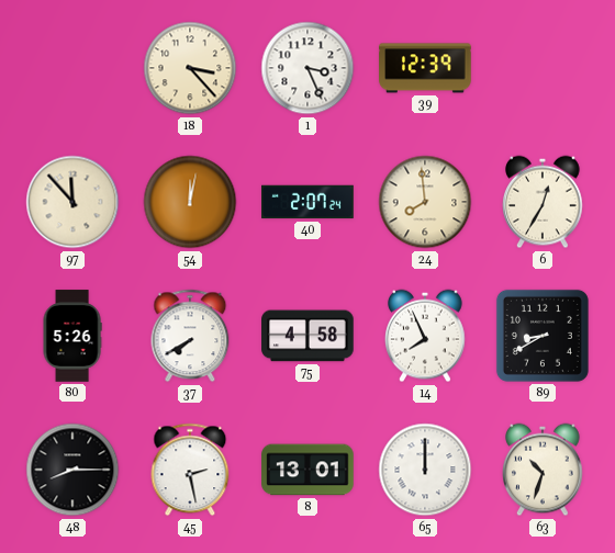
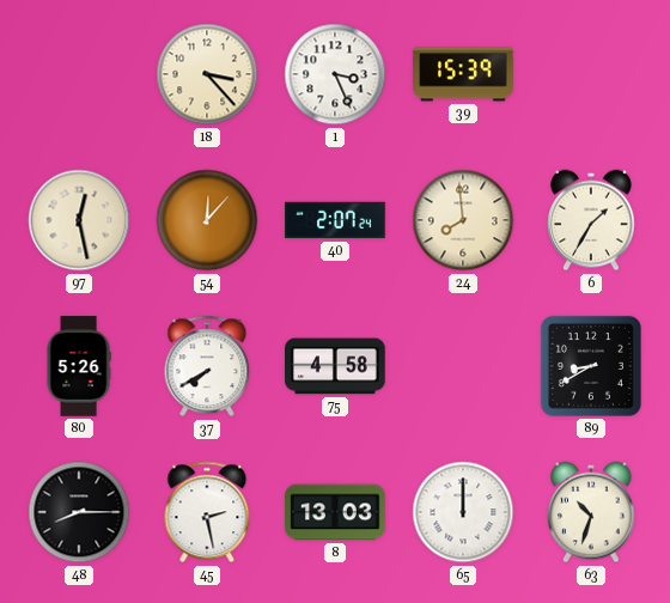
39: 12:39 -> 15:39 (463, 74)
97: 11:53 -> 12:28 (79, 220)
54: 12:02 -> 12:07 (207, 220)
6: 12:35 -> 1:35 (592, 220)
14: 7:56 -> none (426, 336)
8: 13:01 -> 13:03 (335, 512)
